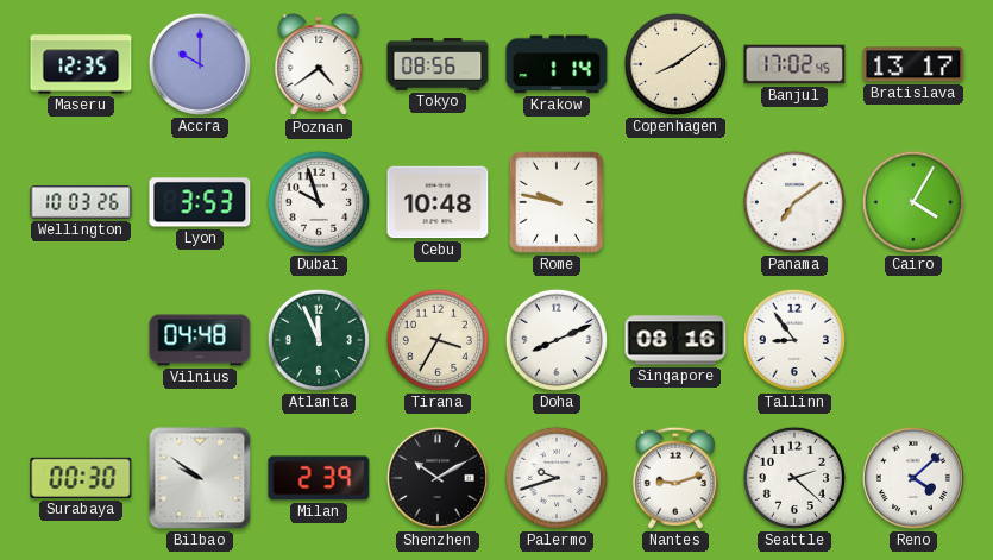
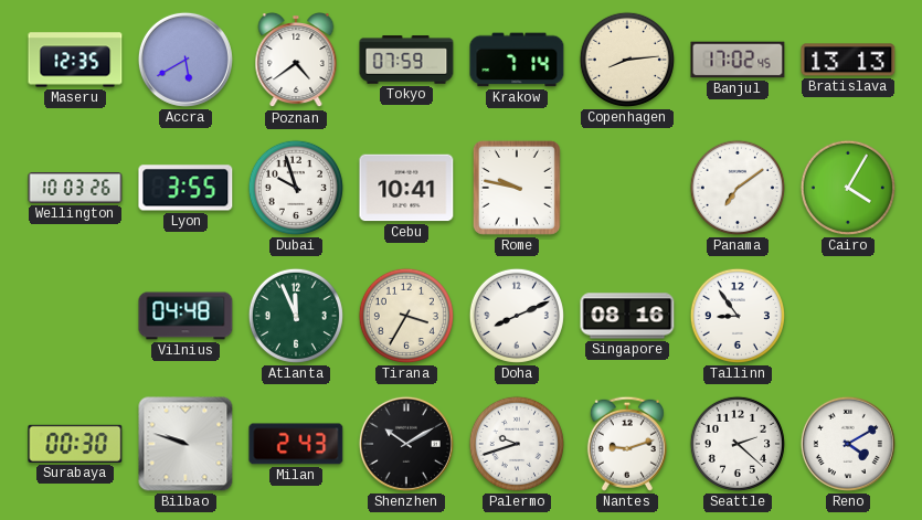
Accra: 10:00 -> 5:40 (186, 60)
Tokyo: 08:56 -> 07:59 (406, 60)
Krakow: 1:14 -> 7:14 (517, 60)
Copenhagen: 8:09 -> 8:14 (627, 60)
Bratislava: 13:17 -> 13:13 (848, 60)
Lyon: 3:53 -> 3:55 (186, 188)
Cebu: 10:48 -> 10:41 (406, 188)
Bilbao: 9:51 -> 9:48 (186, 444)
Milan: 2:39 -> 2:43 (296, 444)
Reno: 4:08 -> 4:10 (848, 444)
